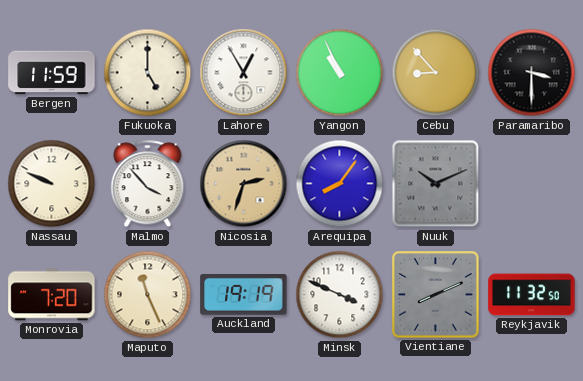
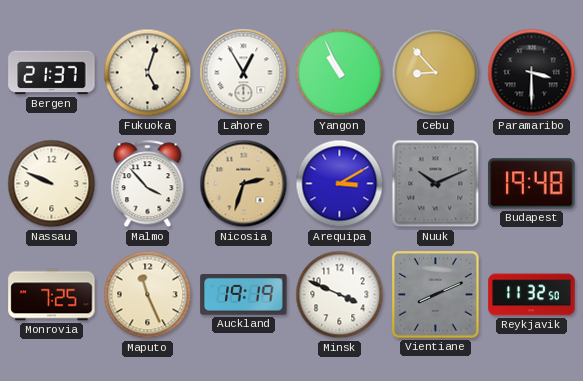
Bergen: 11:59 -> 21:37 (52, 73)
Fukuoka: 5:00 -> 5:03 (148, 73)
Arequipa: 8:06 -> 3:10 (340, 184)
Budapest: none -> 19:48 (532, 184)
Monrovia: 7:20 -> 7:25 (52, 295)
